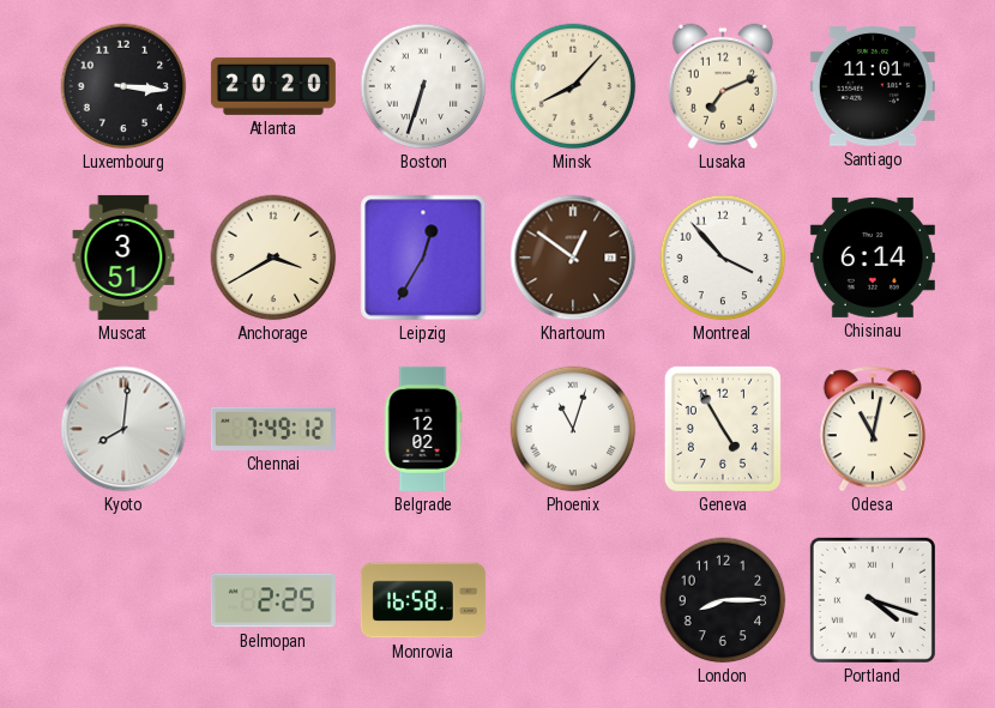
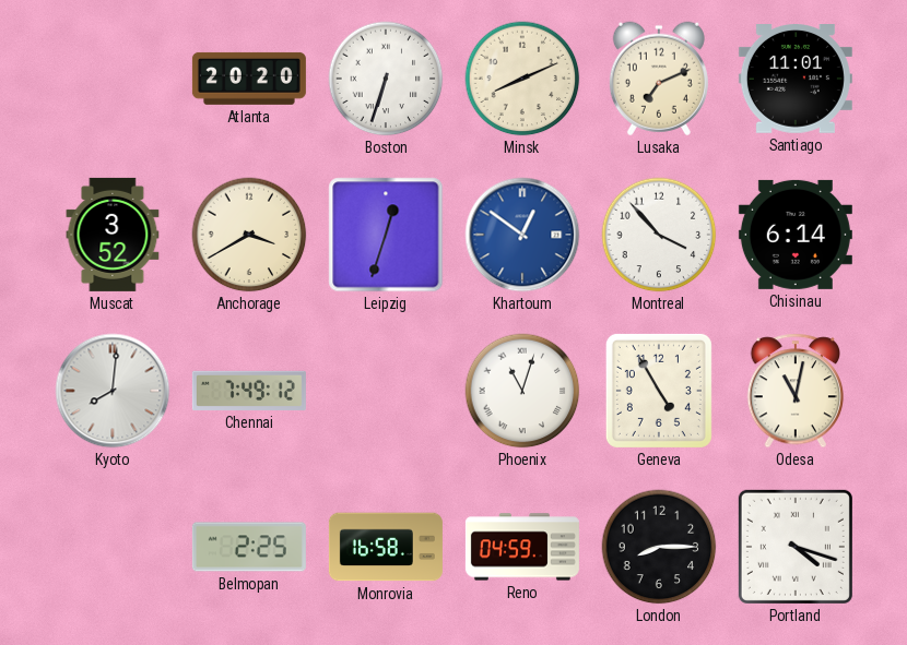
Luxembourg: 3:16 -> none (123, 86)
Minsk: 8:07 -> 8:11 (522, 79)
Muscat: 3:51 -> 3:52 (113, 235)
Leipzig: 12:35 -> 12:33 (386, 235)
Khartoum dial: brown -> blue (522, 235)
Belgrade: 12:02 -> none (423, 429)
Reno: none -> 04:59 (522, 547)
